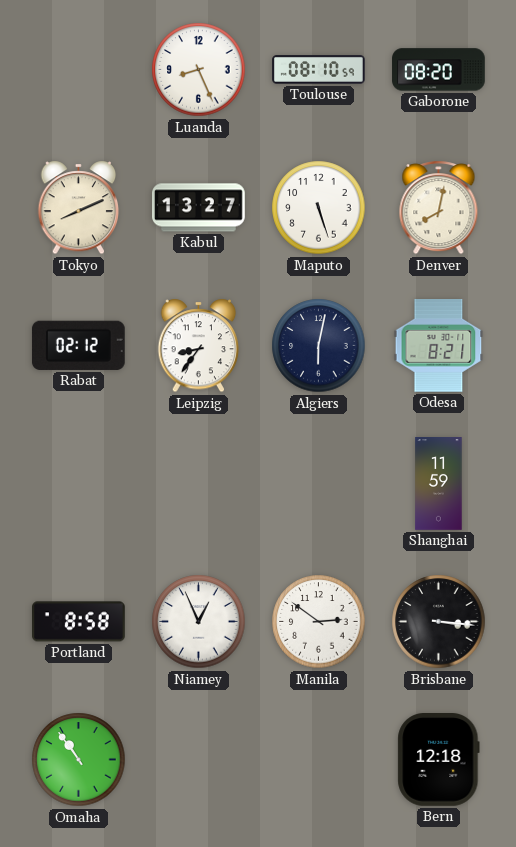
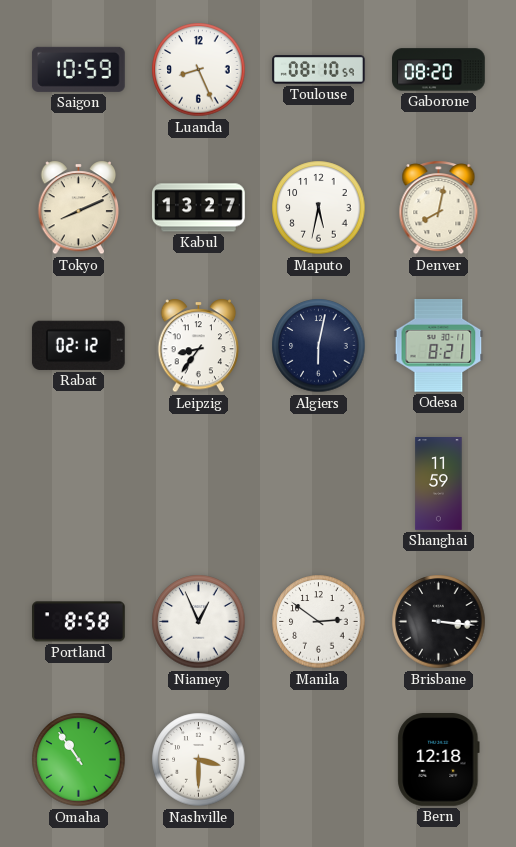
Saigon: none -> 10:59 (78, 69)
Maputo: 5:27 -> 5:32 (319, 208)
Nashville: none -> 3:30 (199, 760)
